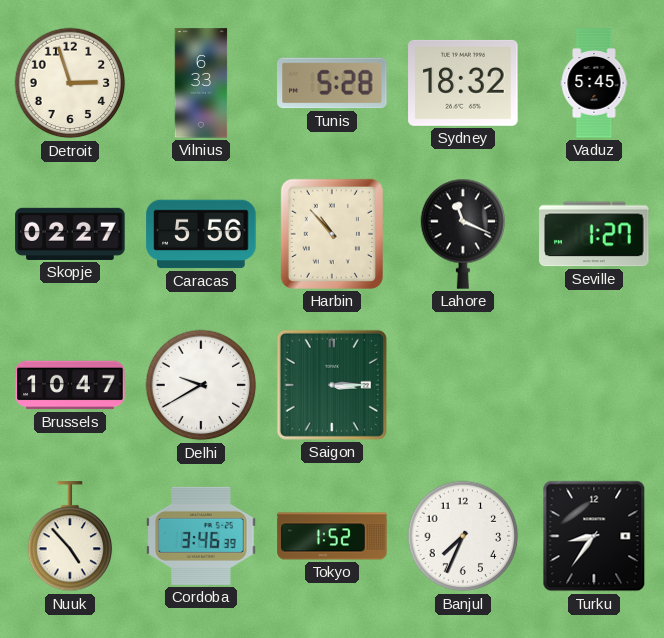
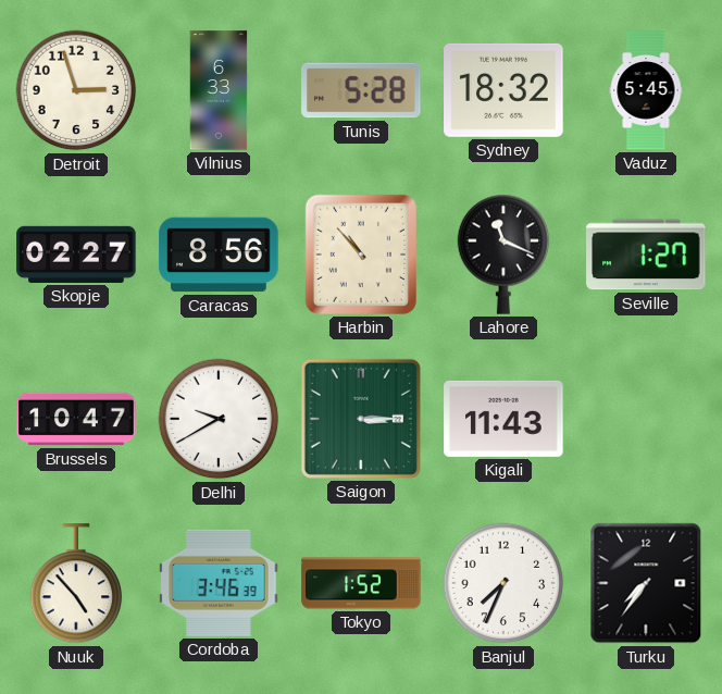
Caracas: 5:56 -> 8:56 (219, 255)
Kigali: none -> 11:43 (503, 419)
Turku: 8:36 -> 7:36 (646, 583)
